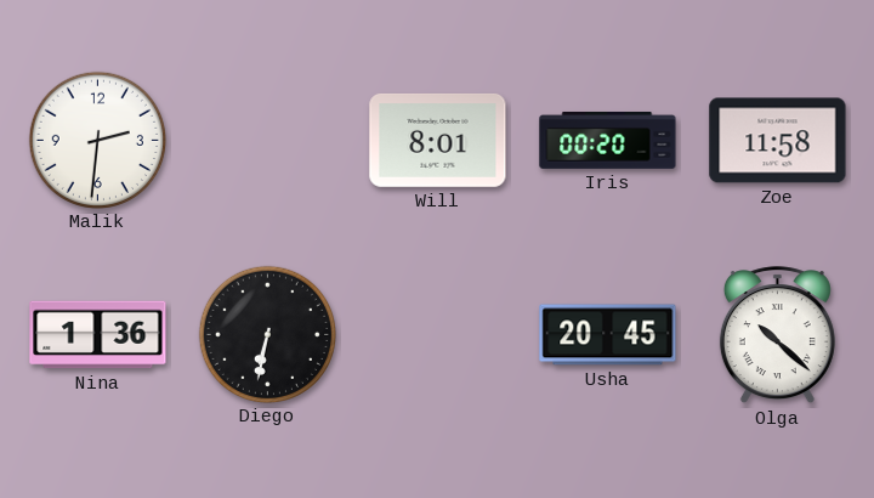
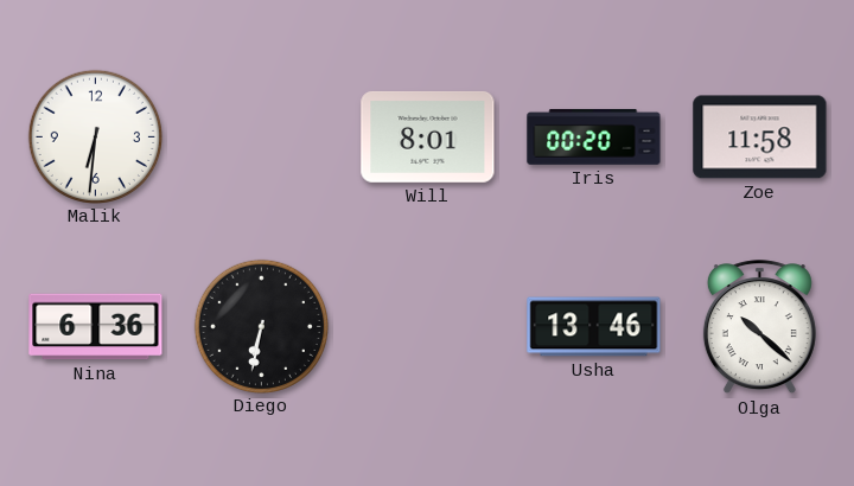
Malik: 2:31 -> 6:31 (95, 136)
Nina: 1:36 -> 6:36 (96, 327)
Usha: 20:45 -> 13:46 (594, 327)
